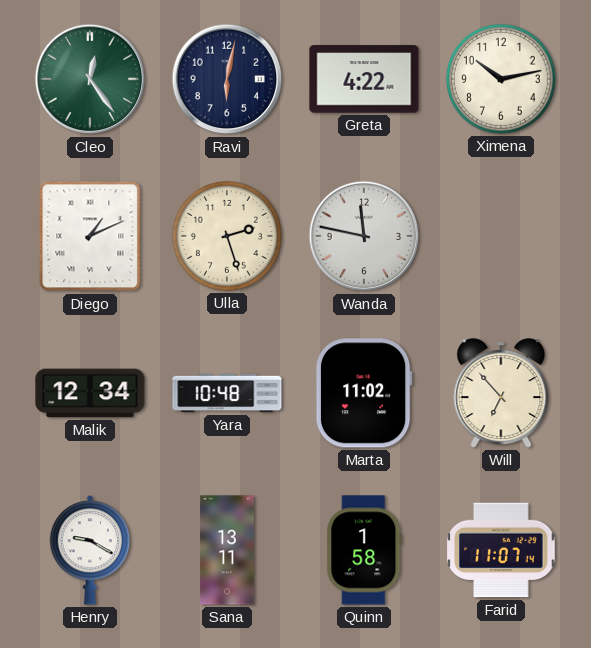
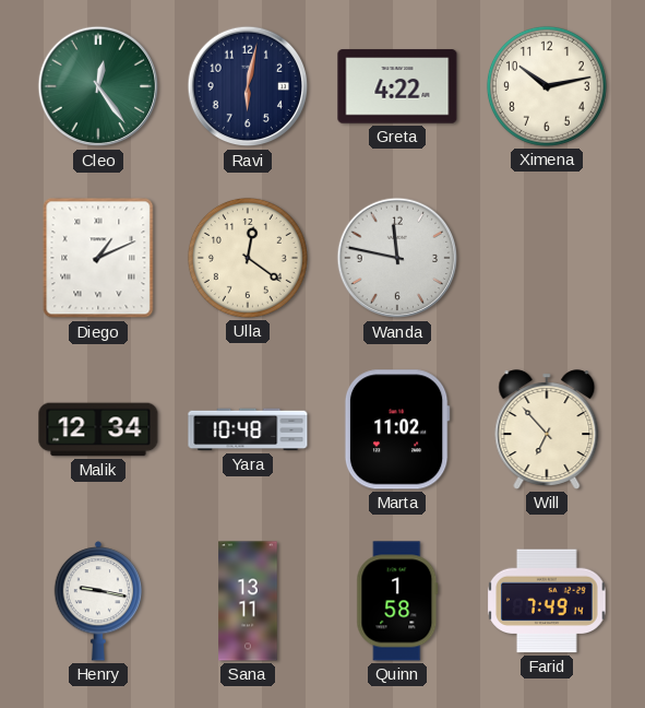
Ulla: 2:27 -> 12:21 (248, 258)
Henry: 9:20 -> 9:17 (98, 601)
Farid: 11:07 -> 7:49 (547, 601)
